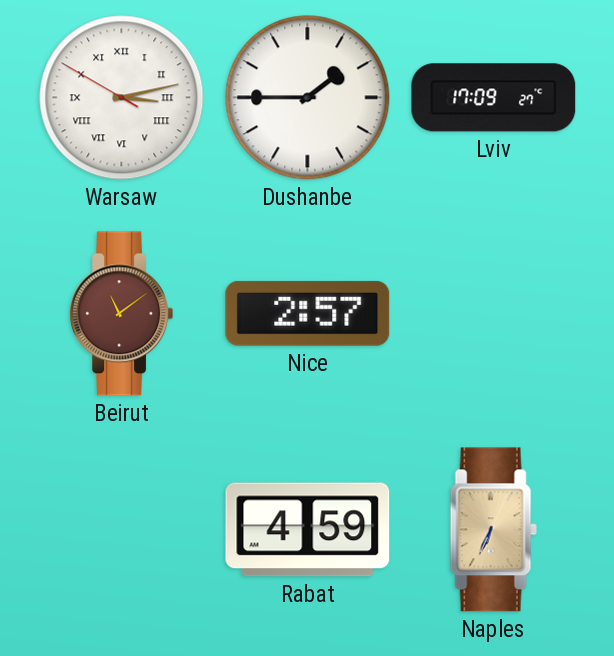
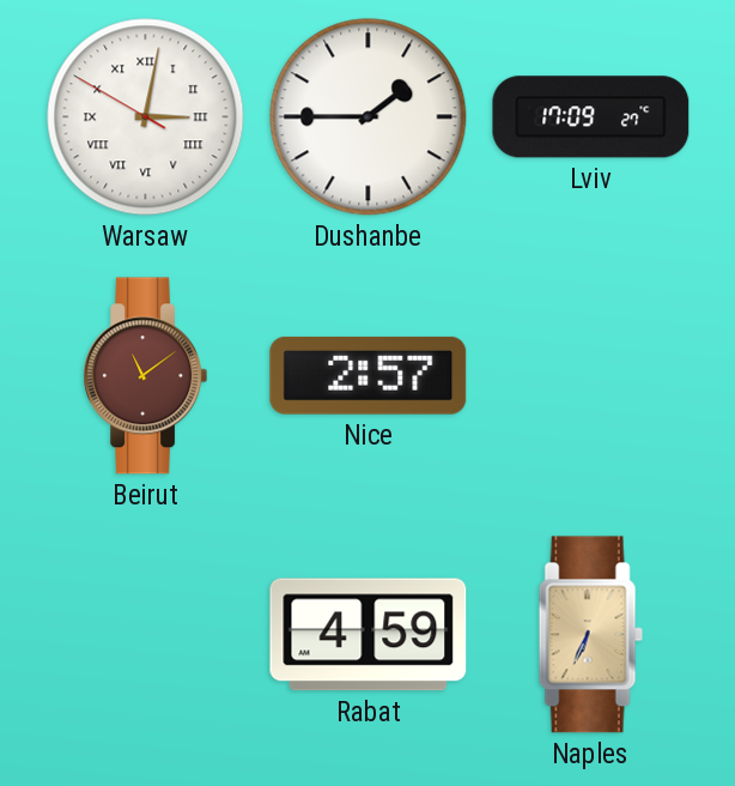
Warsaw: 3:12 -> 3:01 (146, 117)
